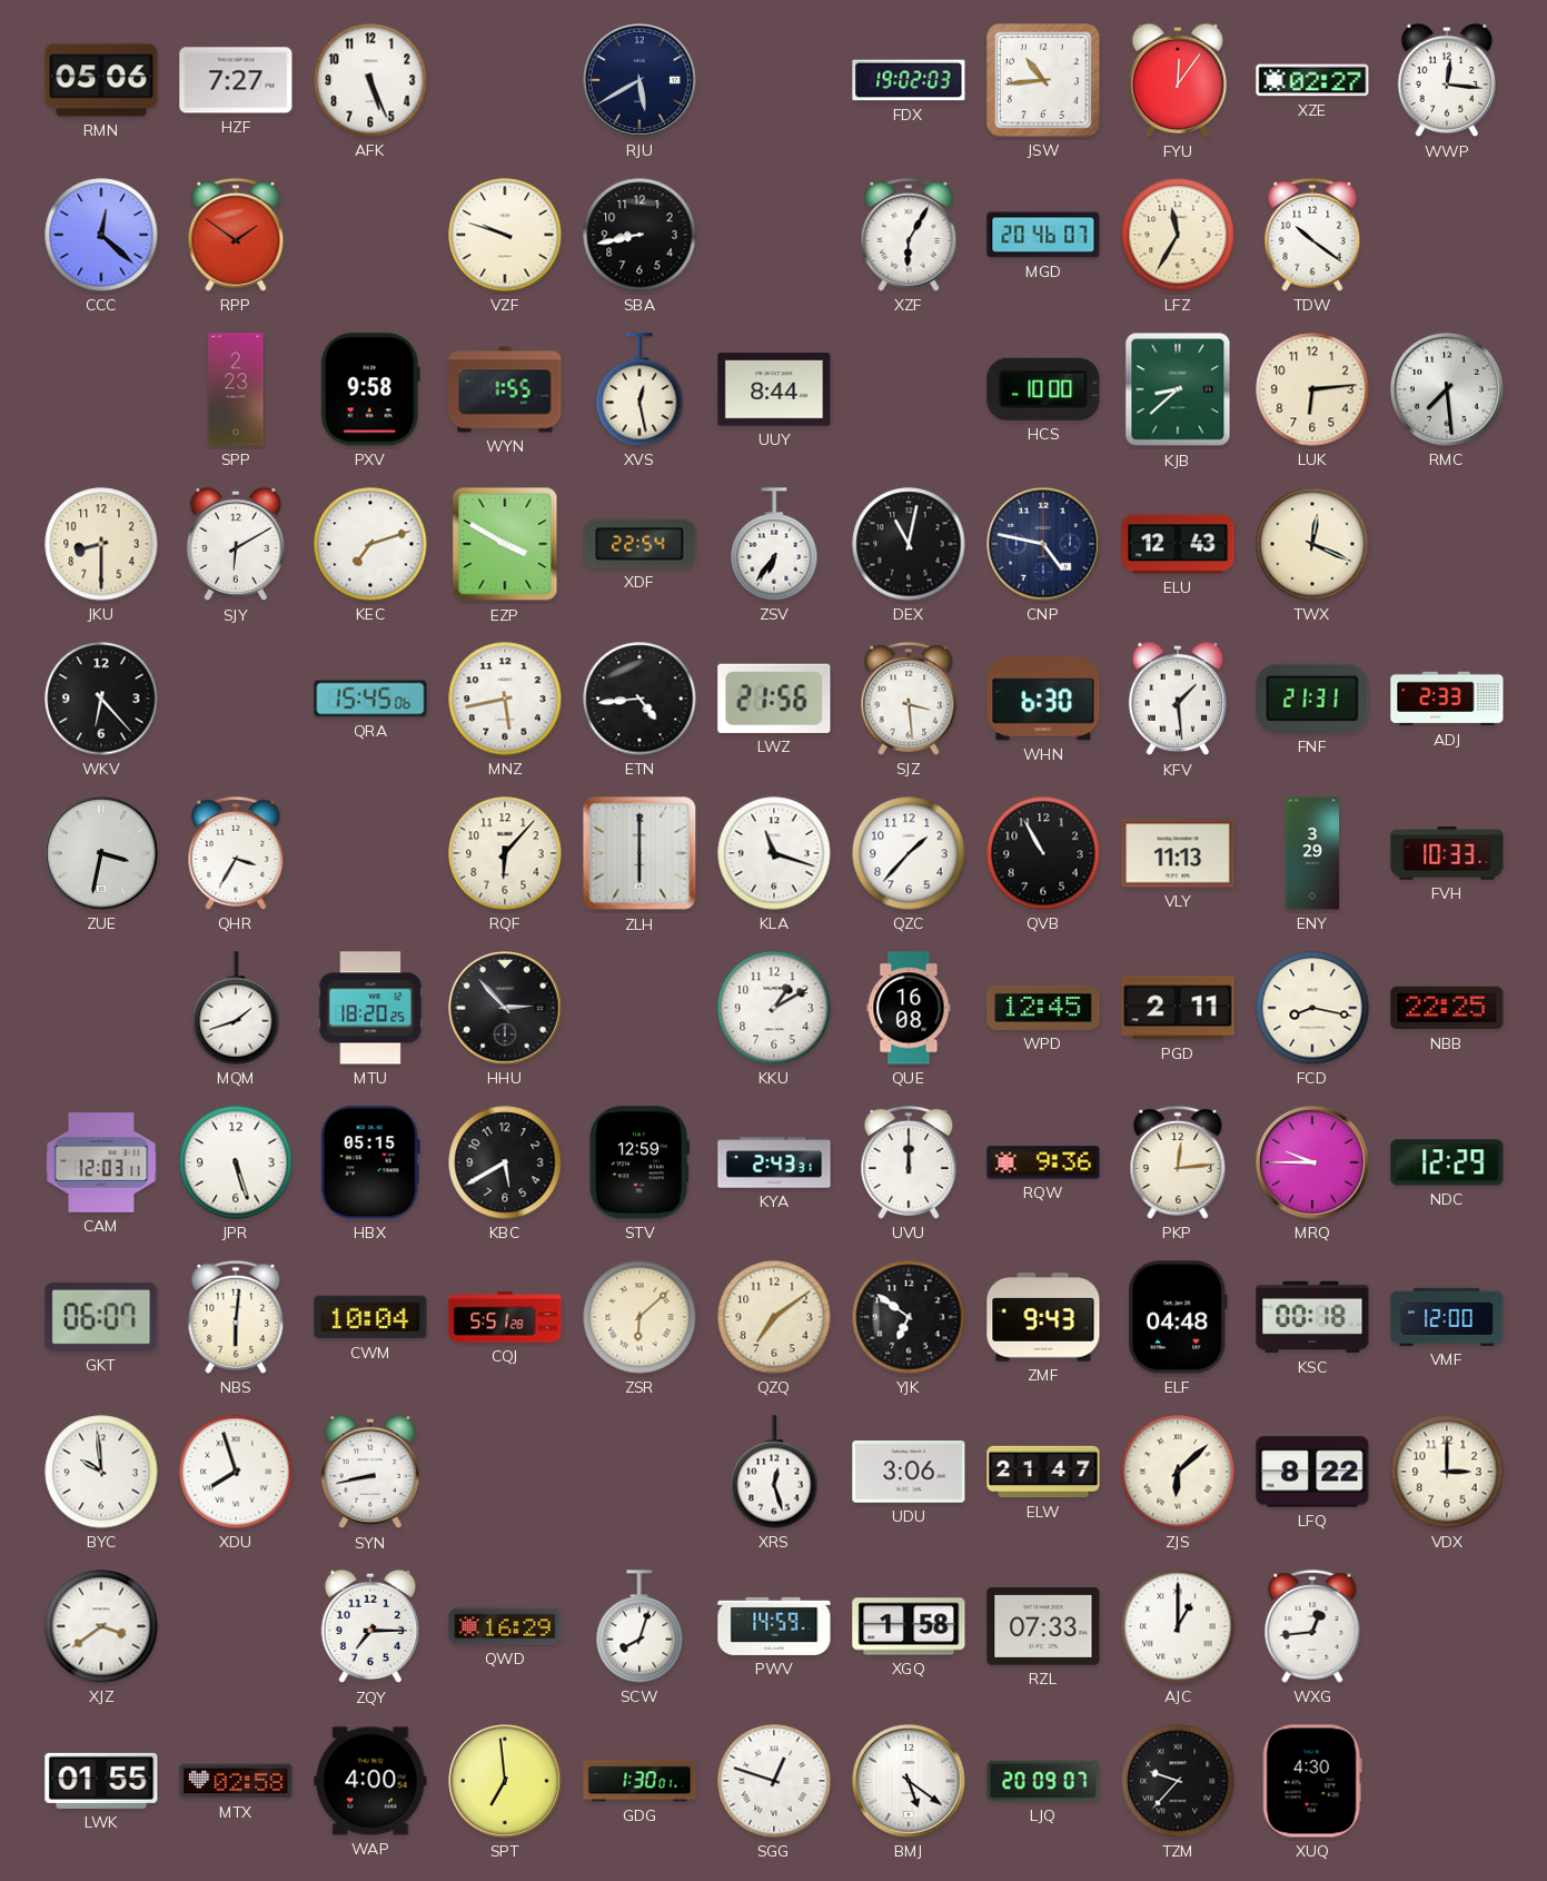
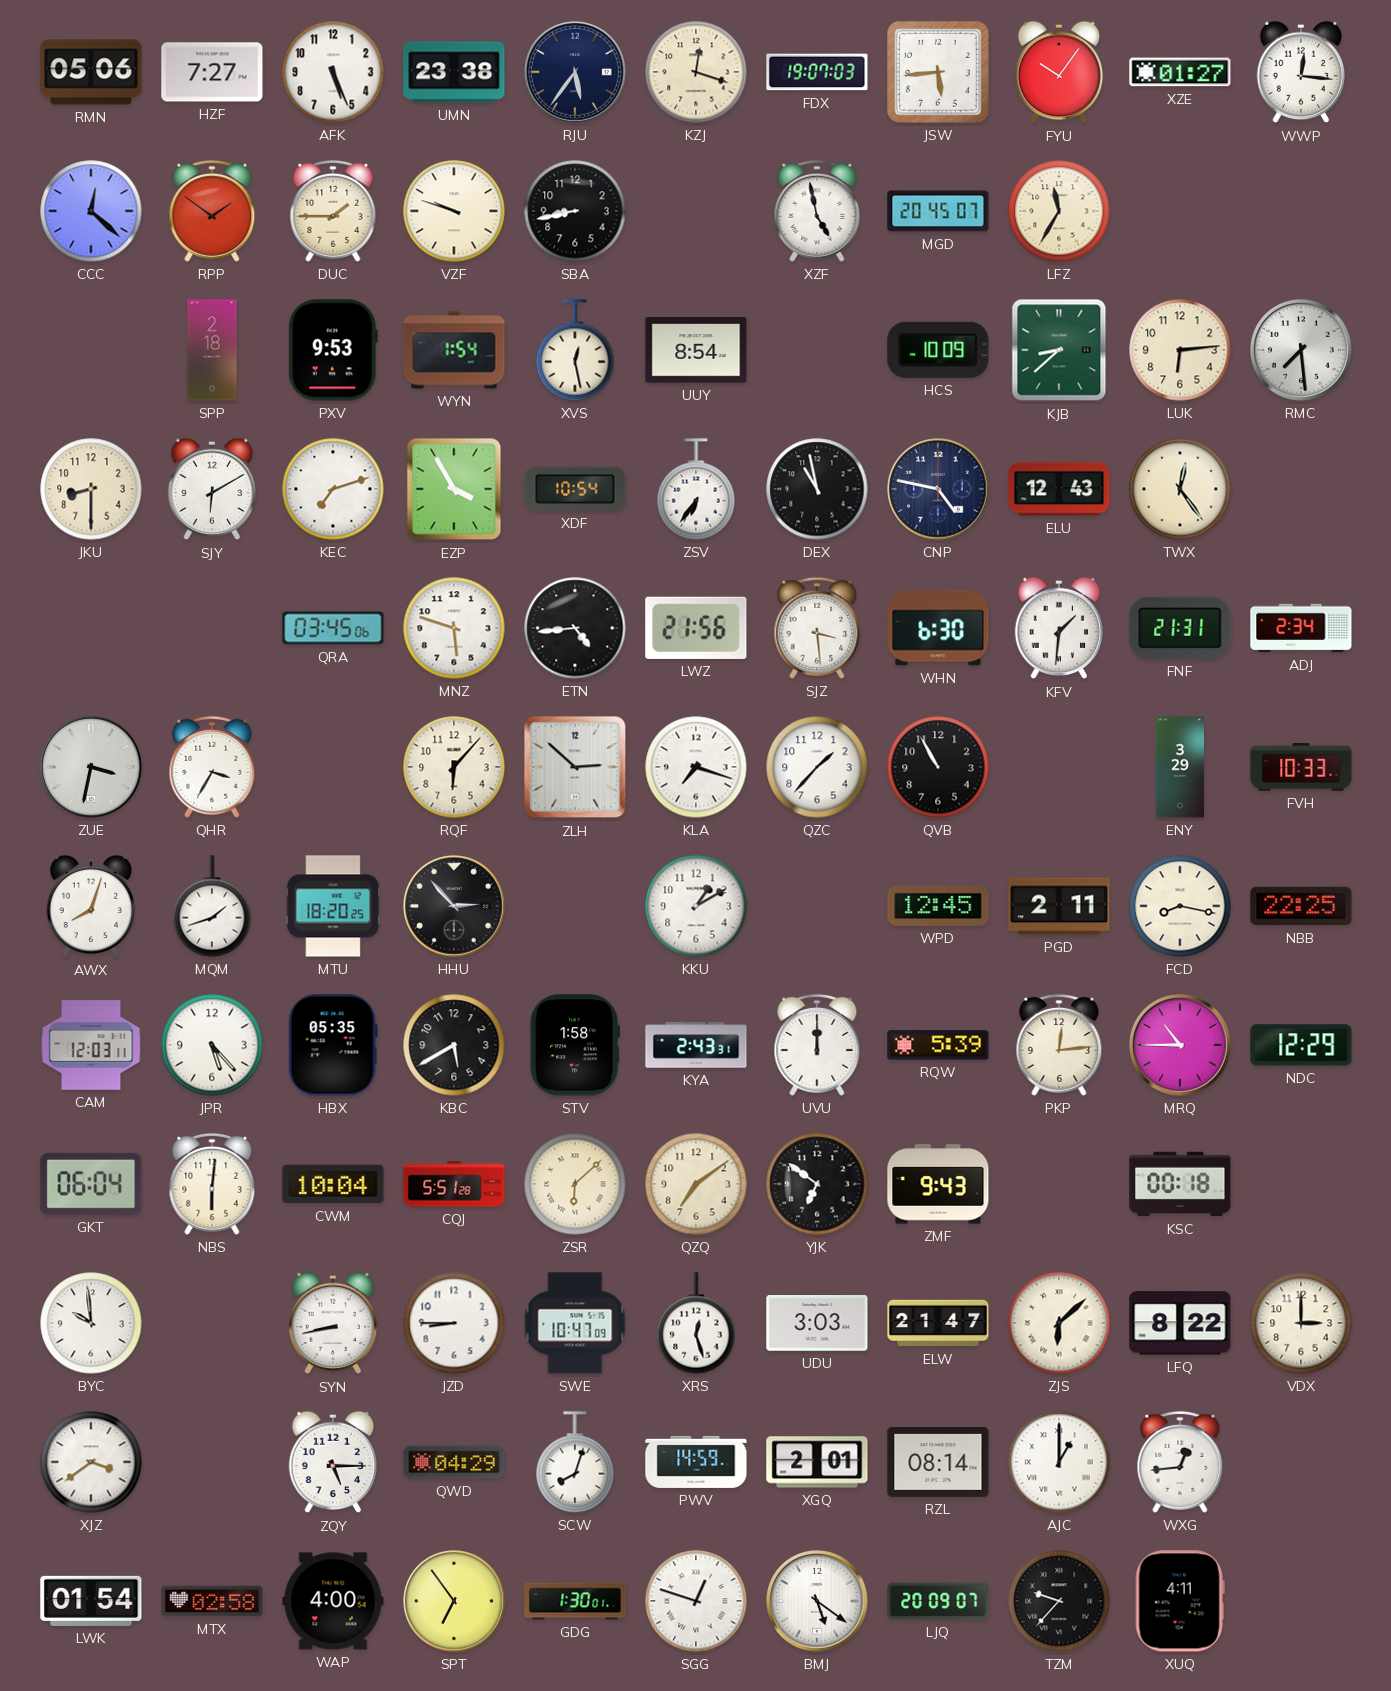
UMN: none -> 23:38 (454, 72)
RJU: 5:40 -> 5:36 (576, 73)
KZJ: none -> 12:18 (696, 72)
FDX: 19:02 -> 19:07 (817, 72)
JSW: 10:44 -> 5:44 (938, 72)
FYU: 12:06 -> 10:06 (1059, 72)
XZE: 02:27 -> 01:27 (1180, 72)
DUC: none -> 1:45 (333, 211)
XZF: 6:05 -> 4:58 (817, 211)
MGD: 20:46 -> 20:45 (938, 211)
TDW: 10:21 -> none (1312, 235)
SPP: 2:23 -> 2:18 (212, 350)
PXV: 9:58 -> 9:53 (333, 350)
WYN: 1:55 -> 1:54 (454, 350)
UUY: 8:44 -> 8:54 (696, 350)
HCS: 10:00 -> 10:09 (938, 350)
EZP: 3:50 -> 3:55 (454, 489)
XDF: 22:54 -> 10:54 (575, 489)
DEX: 11:02 -> 10:58 (817, 489)
TWX: 12:19 -> 12:24 (1180, 489)
WKV: 6:23 -> none (101, 699)
QRA: 15:45 -> 03:45 (333, 628)
MNZ: 5:43 -> 5:48 (454, 628)
KFV: 1:29 -> 1:31 (1059, 628)
ADJ: 2:33 -> 2:34 (1301, 628)
ZLH: 6:00 -> 2:52 (575, 767)
KLA: 11:18 -> 7:18 (696, 767)
VLY: 11:13 -> none (1178, 853)
AWX: none -> 8:03 (91, 906)
QUE: 16:08 -> none (909, 1008)
JPR: 5:27 -> 5:23 (212, 1045)
HBX: 05:15 -> 05:35 (333, 1045)
STV: 12:59 -> 1:58 (575, 1045)
RQW: 9:36 -> 5:39 (938, 1045)
MRQ: 9:45 -> 10:45 (1181, 1046)
GKT: 06:07 -> 06:04 (91, 1184)
ELF: 04:48 -> none (1179, 1317)
VMF: 12:00 -> none (1447, 1317)
XDU: 7:57 -> none (236, 1472)
JZD: none -> 8:45 (454, 1323)
SWE: none -> 10:47 (575, 1323)
UDU: 3:06 -> 3:03 (817, 1324)
ZQY: 7:15 -> 5:15 (333, 1462)
QWD: 16:29 -> 04:29 (454, 1462)
XGQ: 1:58 -> 2:01 (817, 1462)
RZL: 07:33 -> 08:14 (938, 1462)
LWK: 01:55 -> 01:54 (91, 1601)
SPT: 6:59 -> 6:54 (455, 1602)
XUQ: 4:30 -> 4:11 (1180, 1601)
